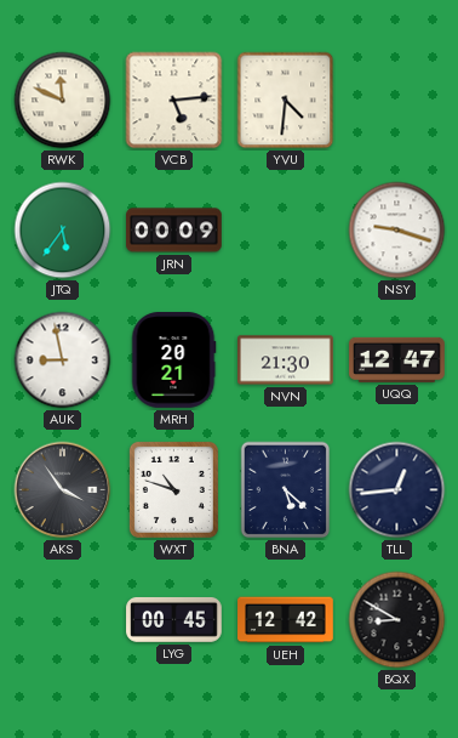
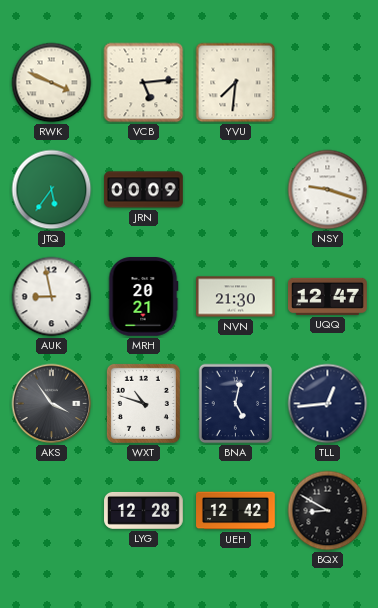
RWK: 11:49 -> 3:49 (52, 83)
YVU: 4:31 -> 7:31 (236, 83)
BNA: 5:22 -> 5:02 (236, 404)
LYG: 00:45 -> 12:28 (144, 510)
